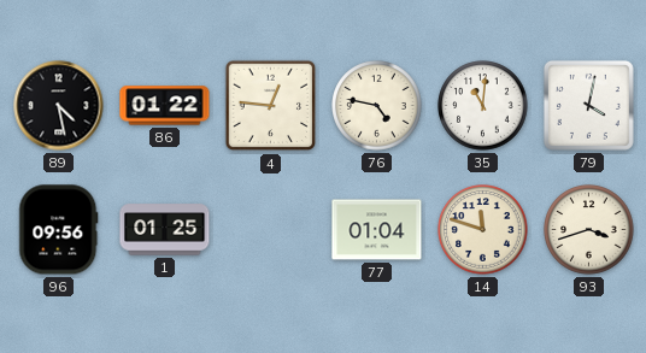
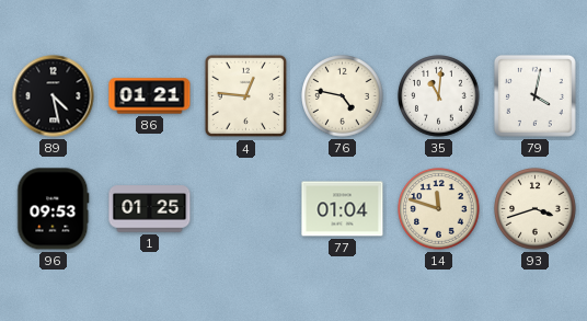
86: 01:22 -> 01:21 (150, 96)
96: 09:56 -> 09:53 (54, 209)
